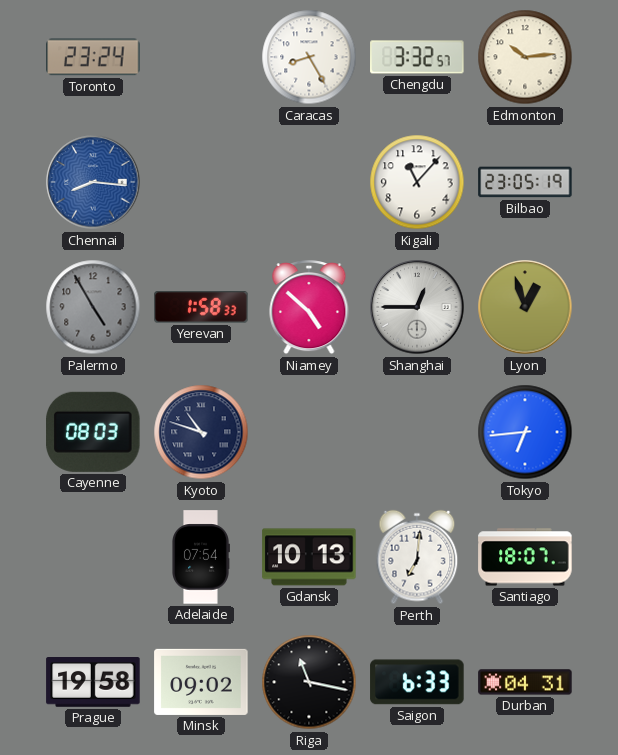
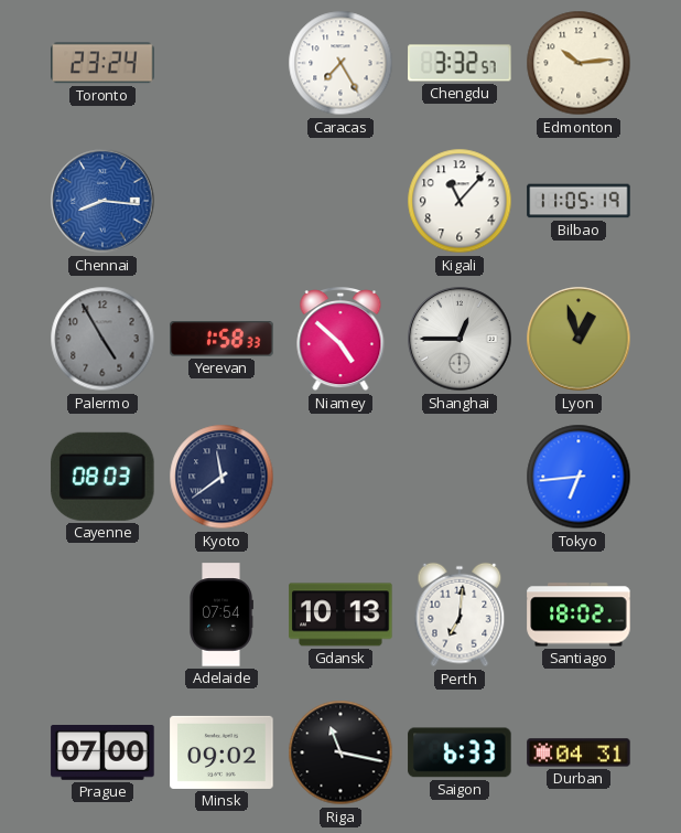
Caracas: 8:25 -> 7:25 (340, 63)
Bilbao: 23:05 -> 11:05 (579, 201)
Kyoto: 10:48 -> 11:39 (221, 477)
Santiago: 18:07 -> 18:02 (579, 615)
Prague: 19:58 -> 07:00 (102, 754)
